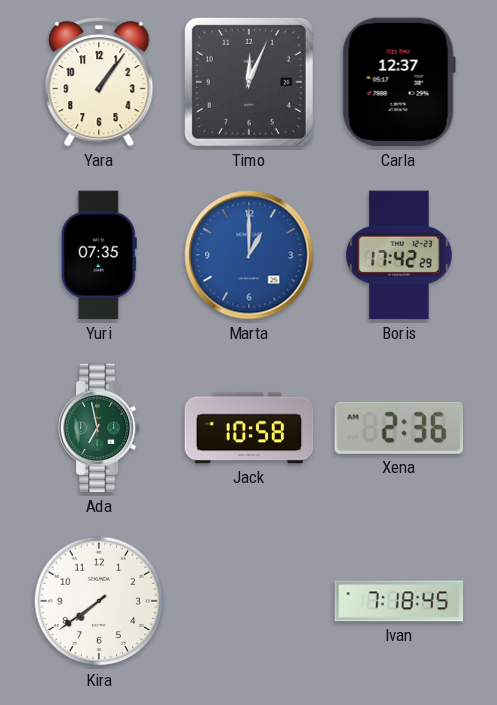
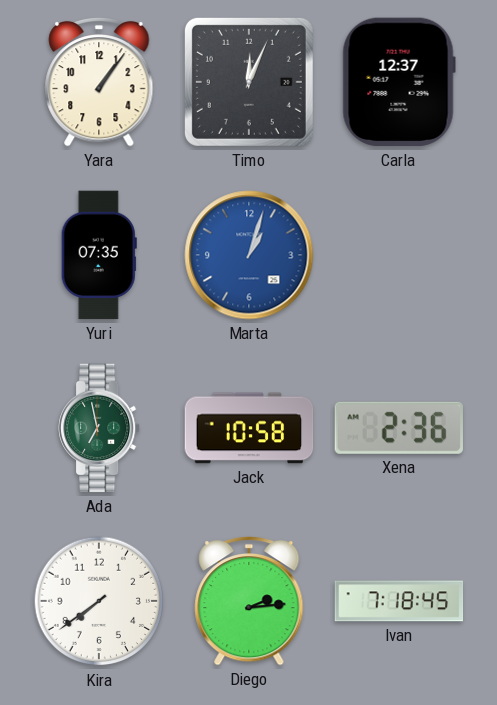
Marta: 1:00 -> 1:03 (249, 255)
Boris: 17:42 -> none (399, 255)
Diego: none -> 2:14 (249, 601)
